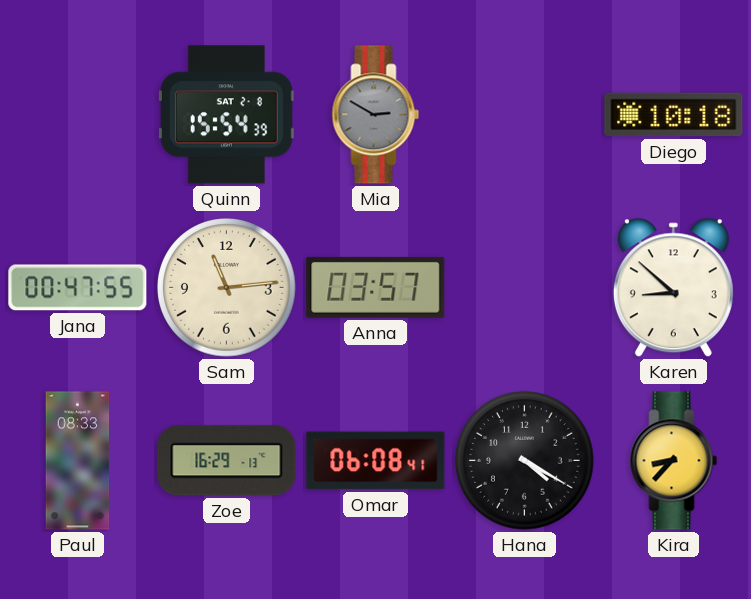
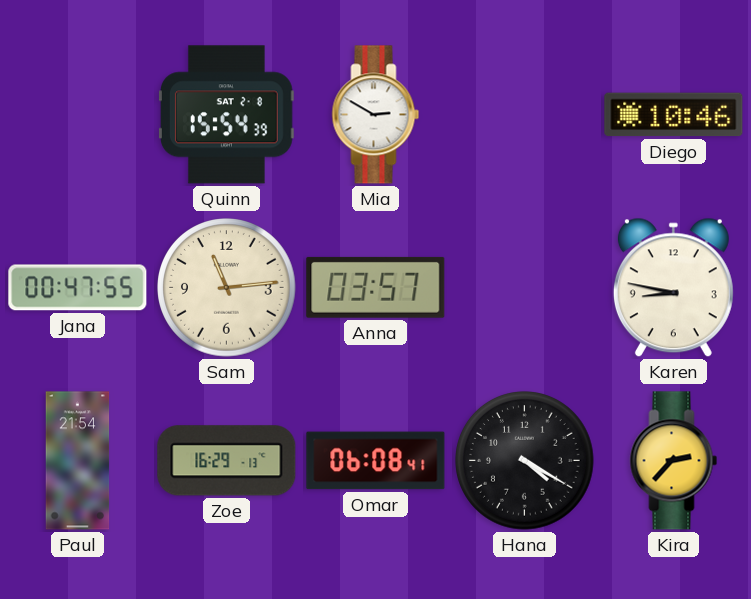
Mia dial: grey -> white (376, 115)
Diego: 10:18 -> 10:46 (674, 115)
Karen: 8:52 -> 8:47 (673, 288)
Paul: 08:33 -> 21:54 (78, 461)
Kira: 8:37 -> 2:37 (674, 461)
